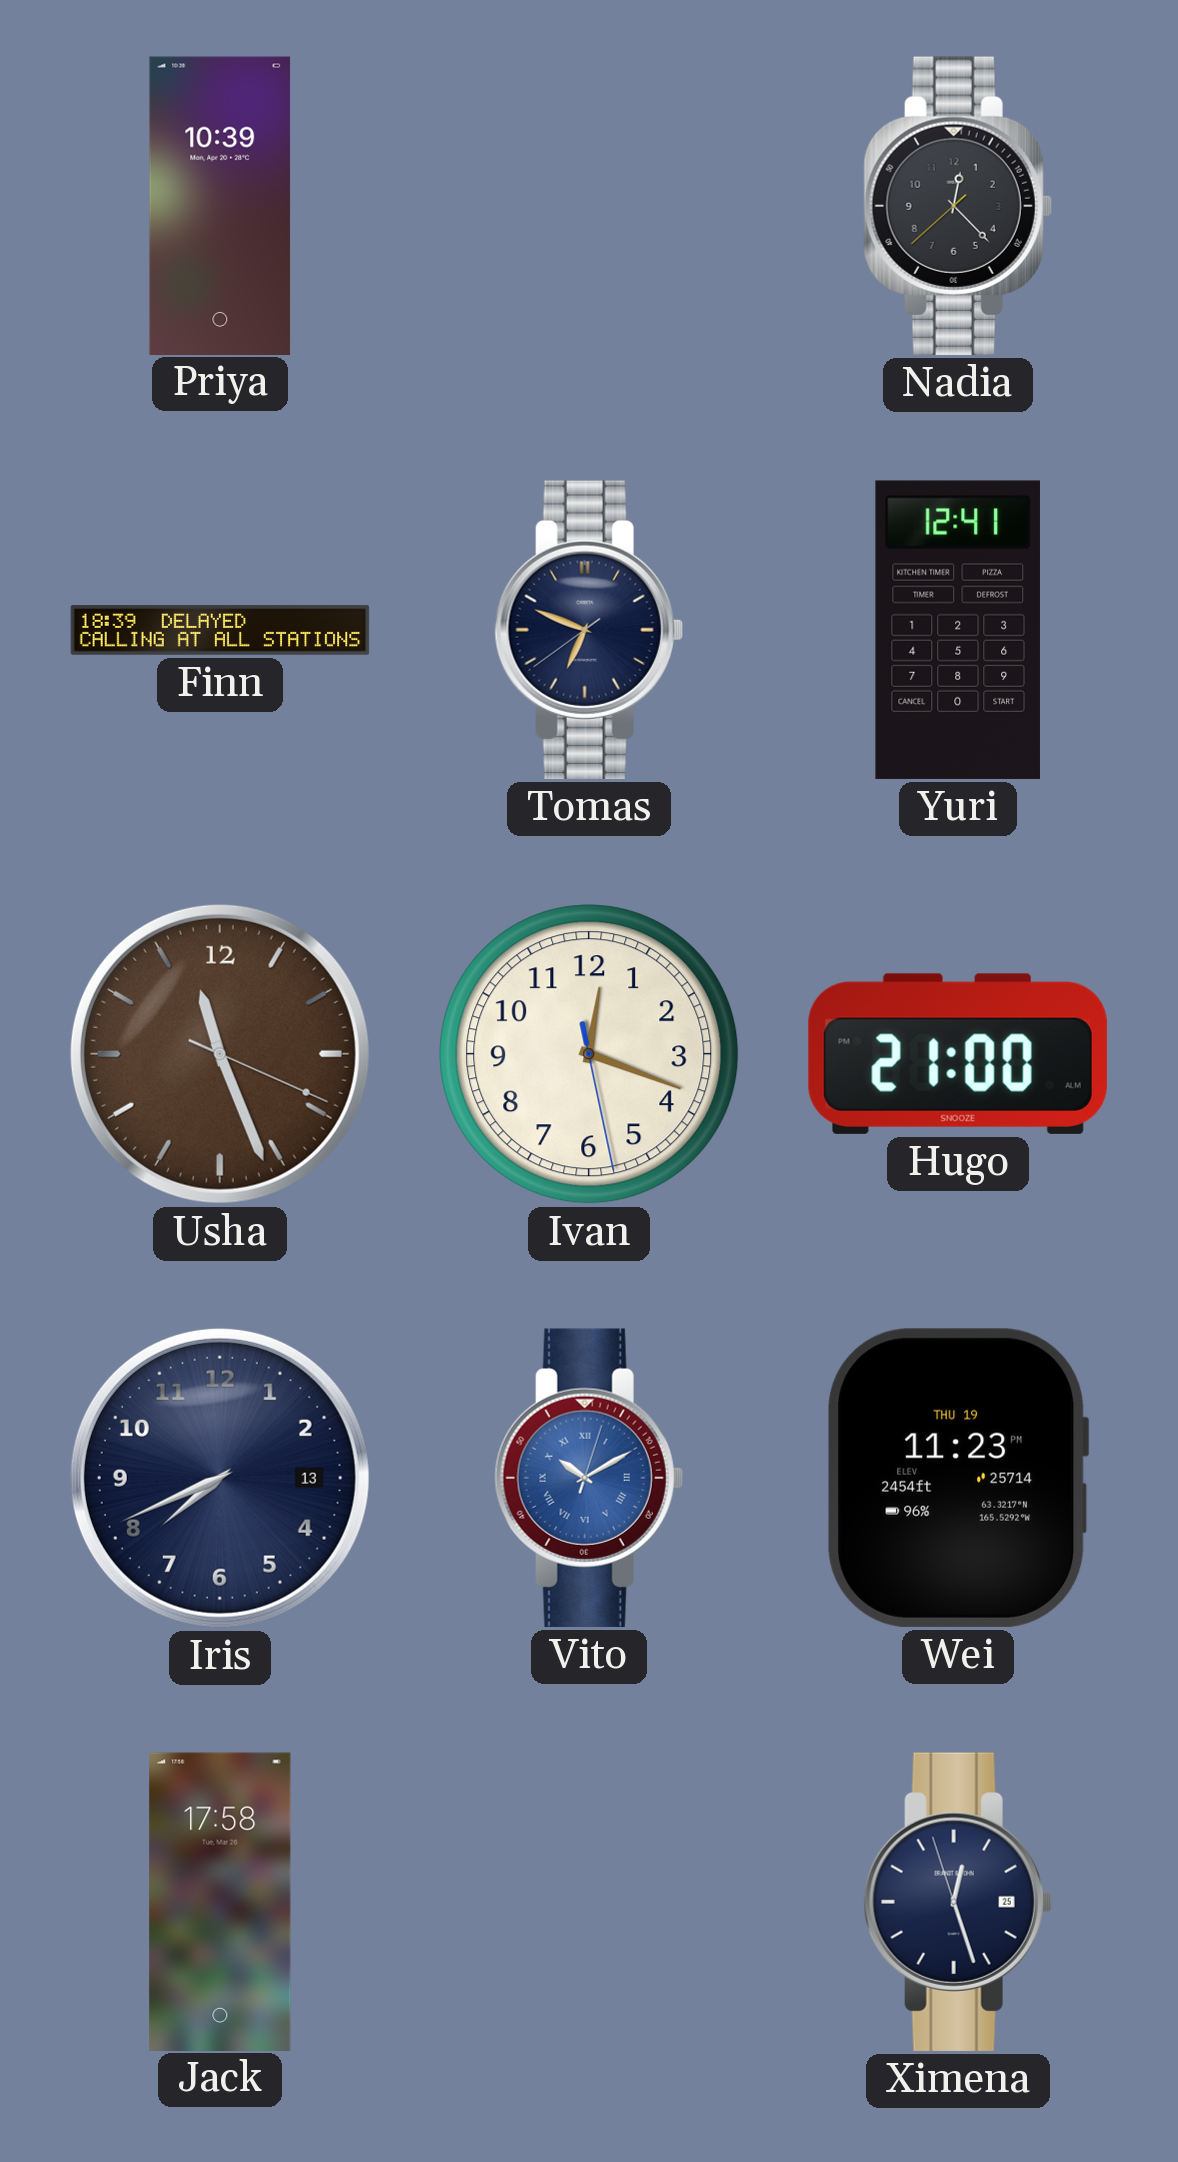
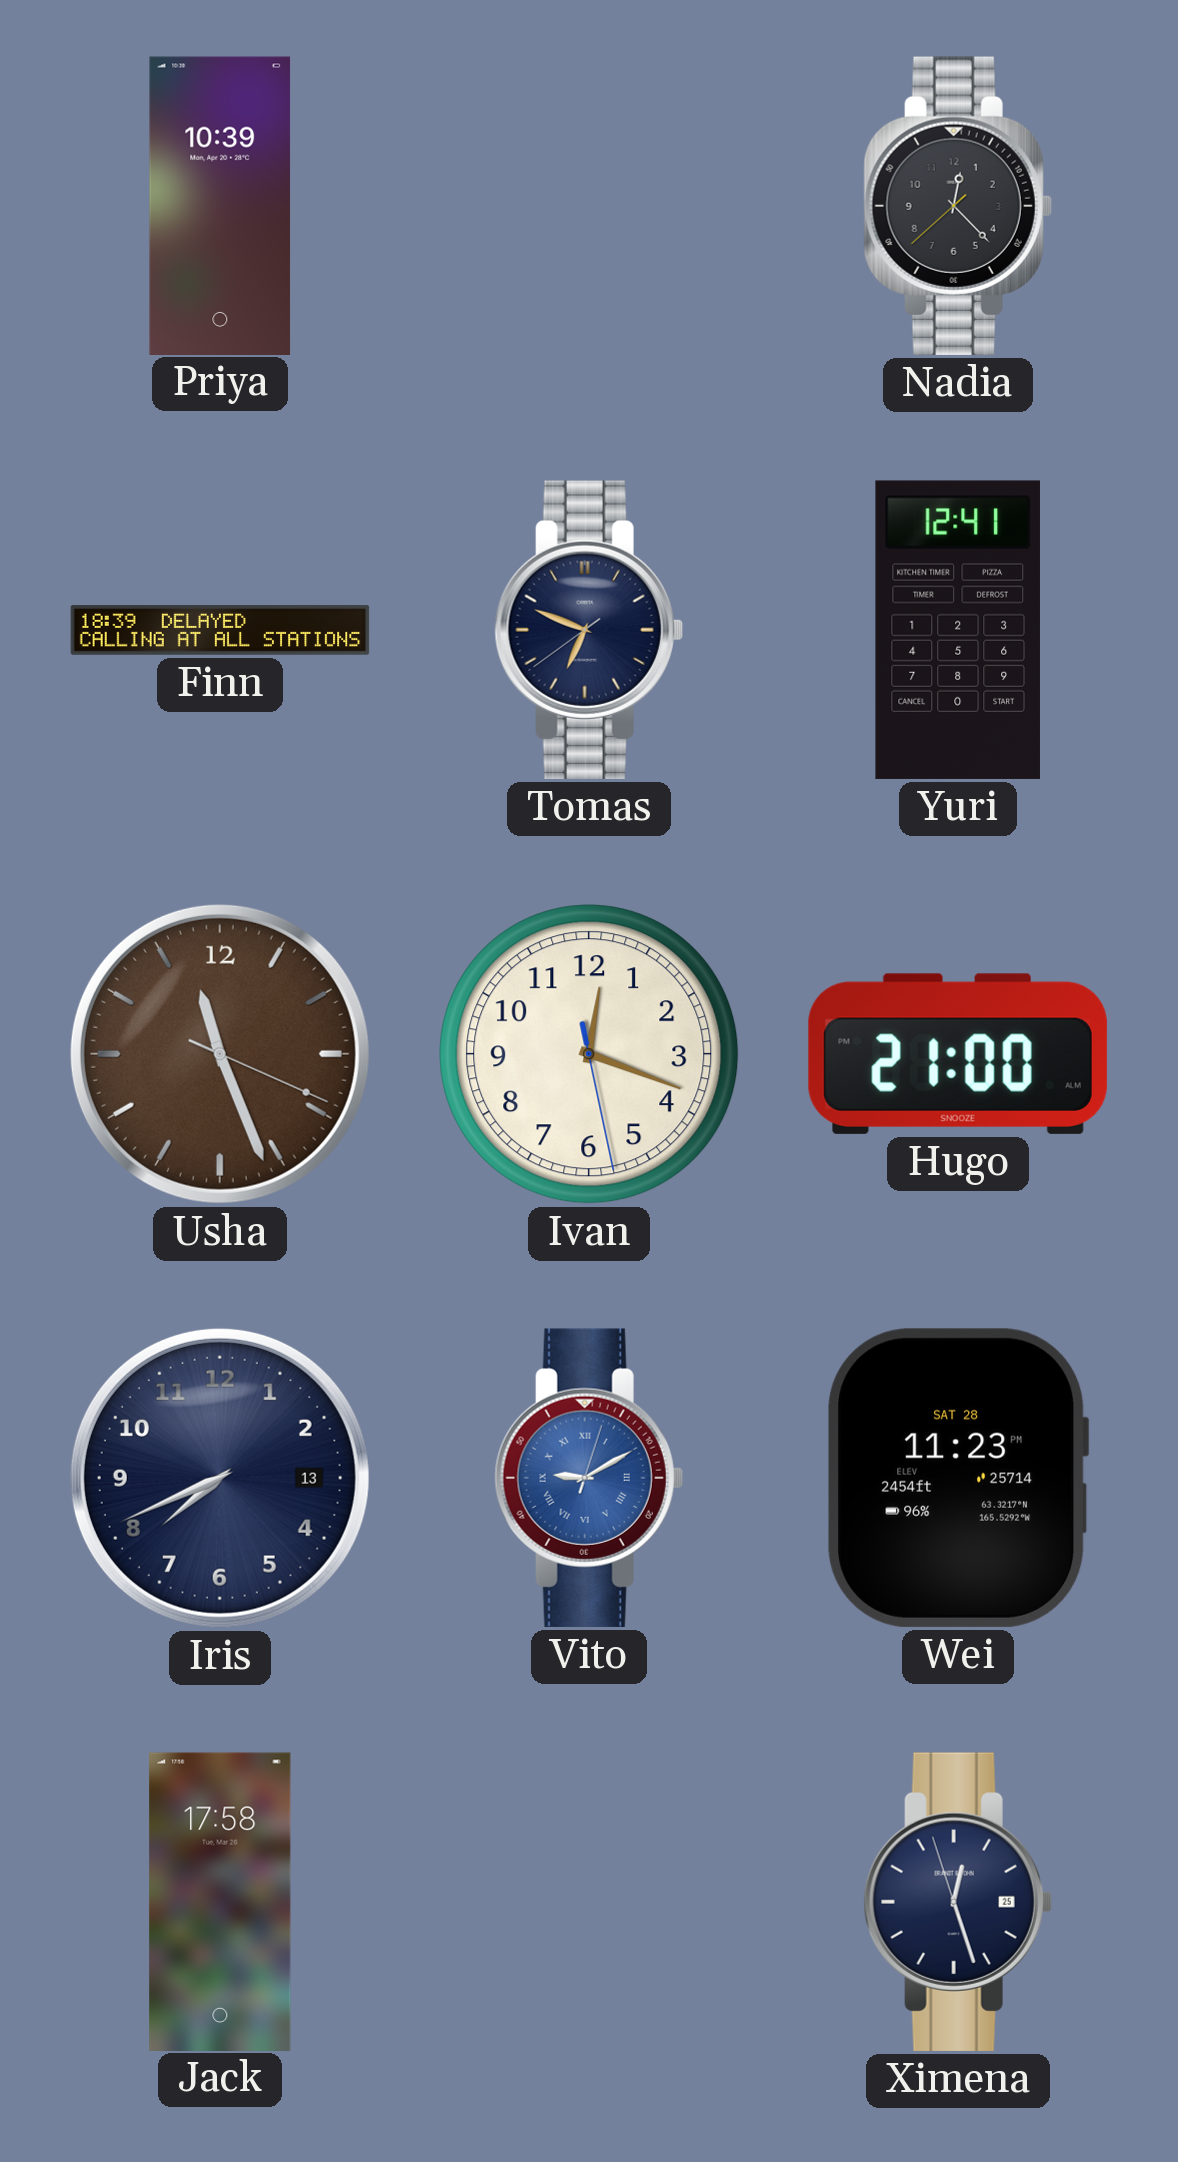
Vito: 10:10 -> 9:10 (589, 1478)
Wei date: THU 19 -> SAT 28 (958, 1478)
